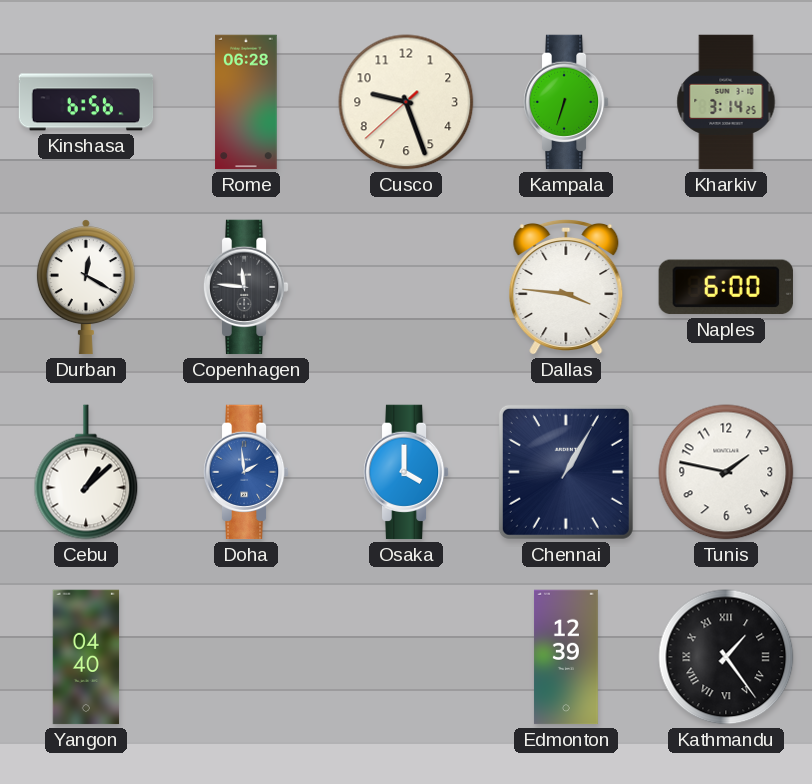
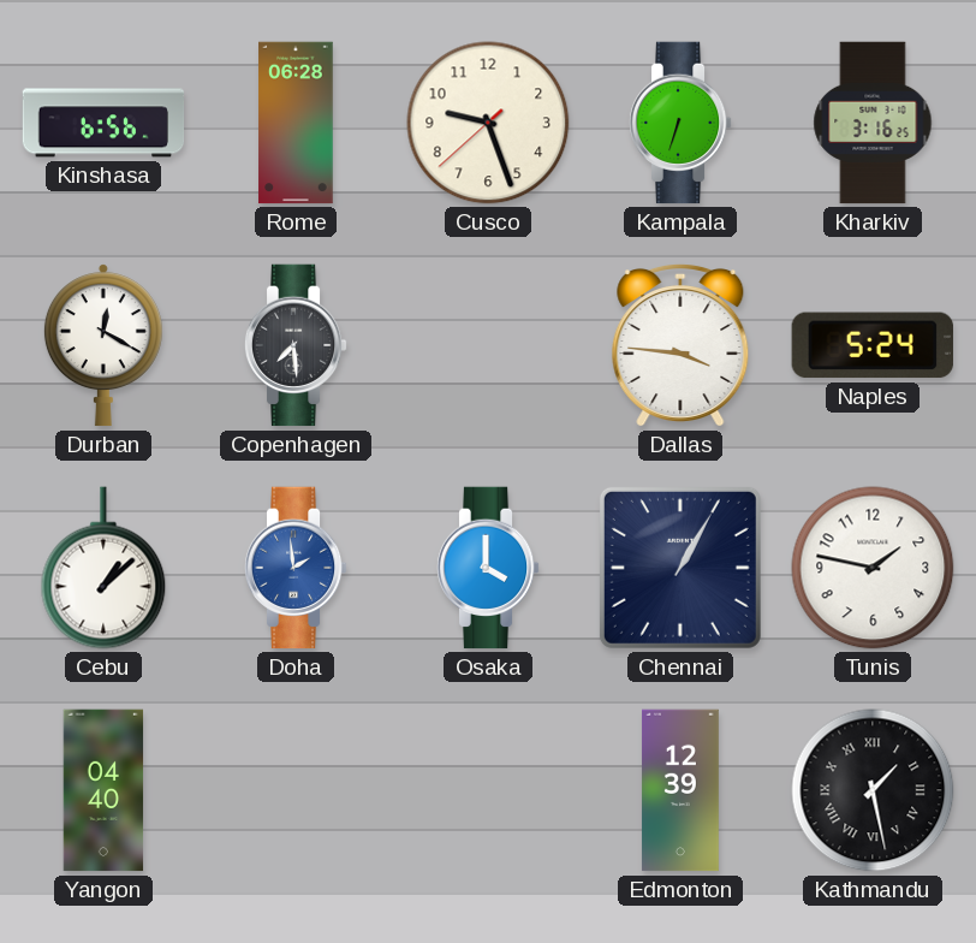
Kharkiv: 3:14 -> 3:16 (873, 123)
Copenhagen: 11:46 -> 7:29 (296, 345)
Naples: 6:00 -> 5:24 (873, 345)
Kathmandu: 1:24 -> 1:28 (873, 790)
